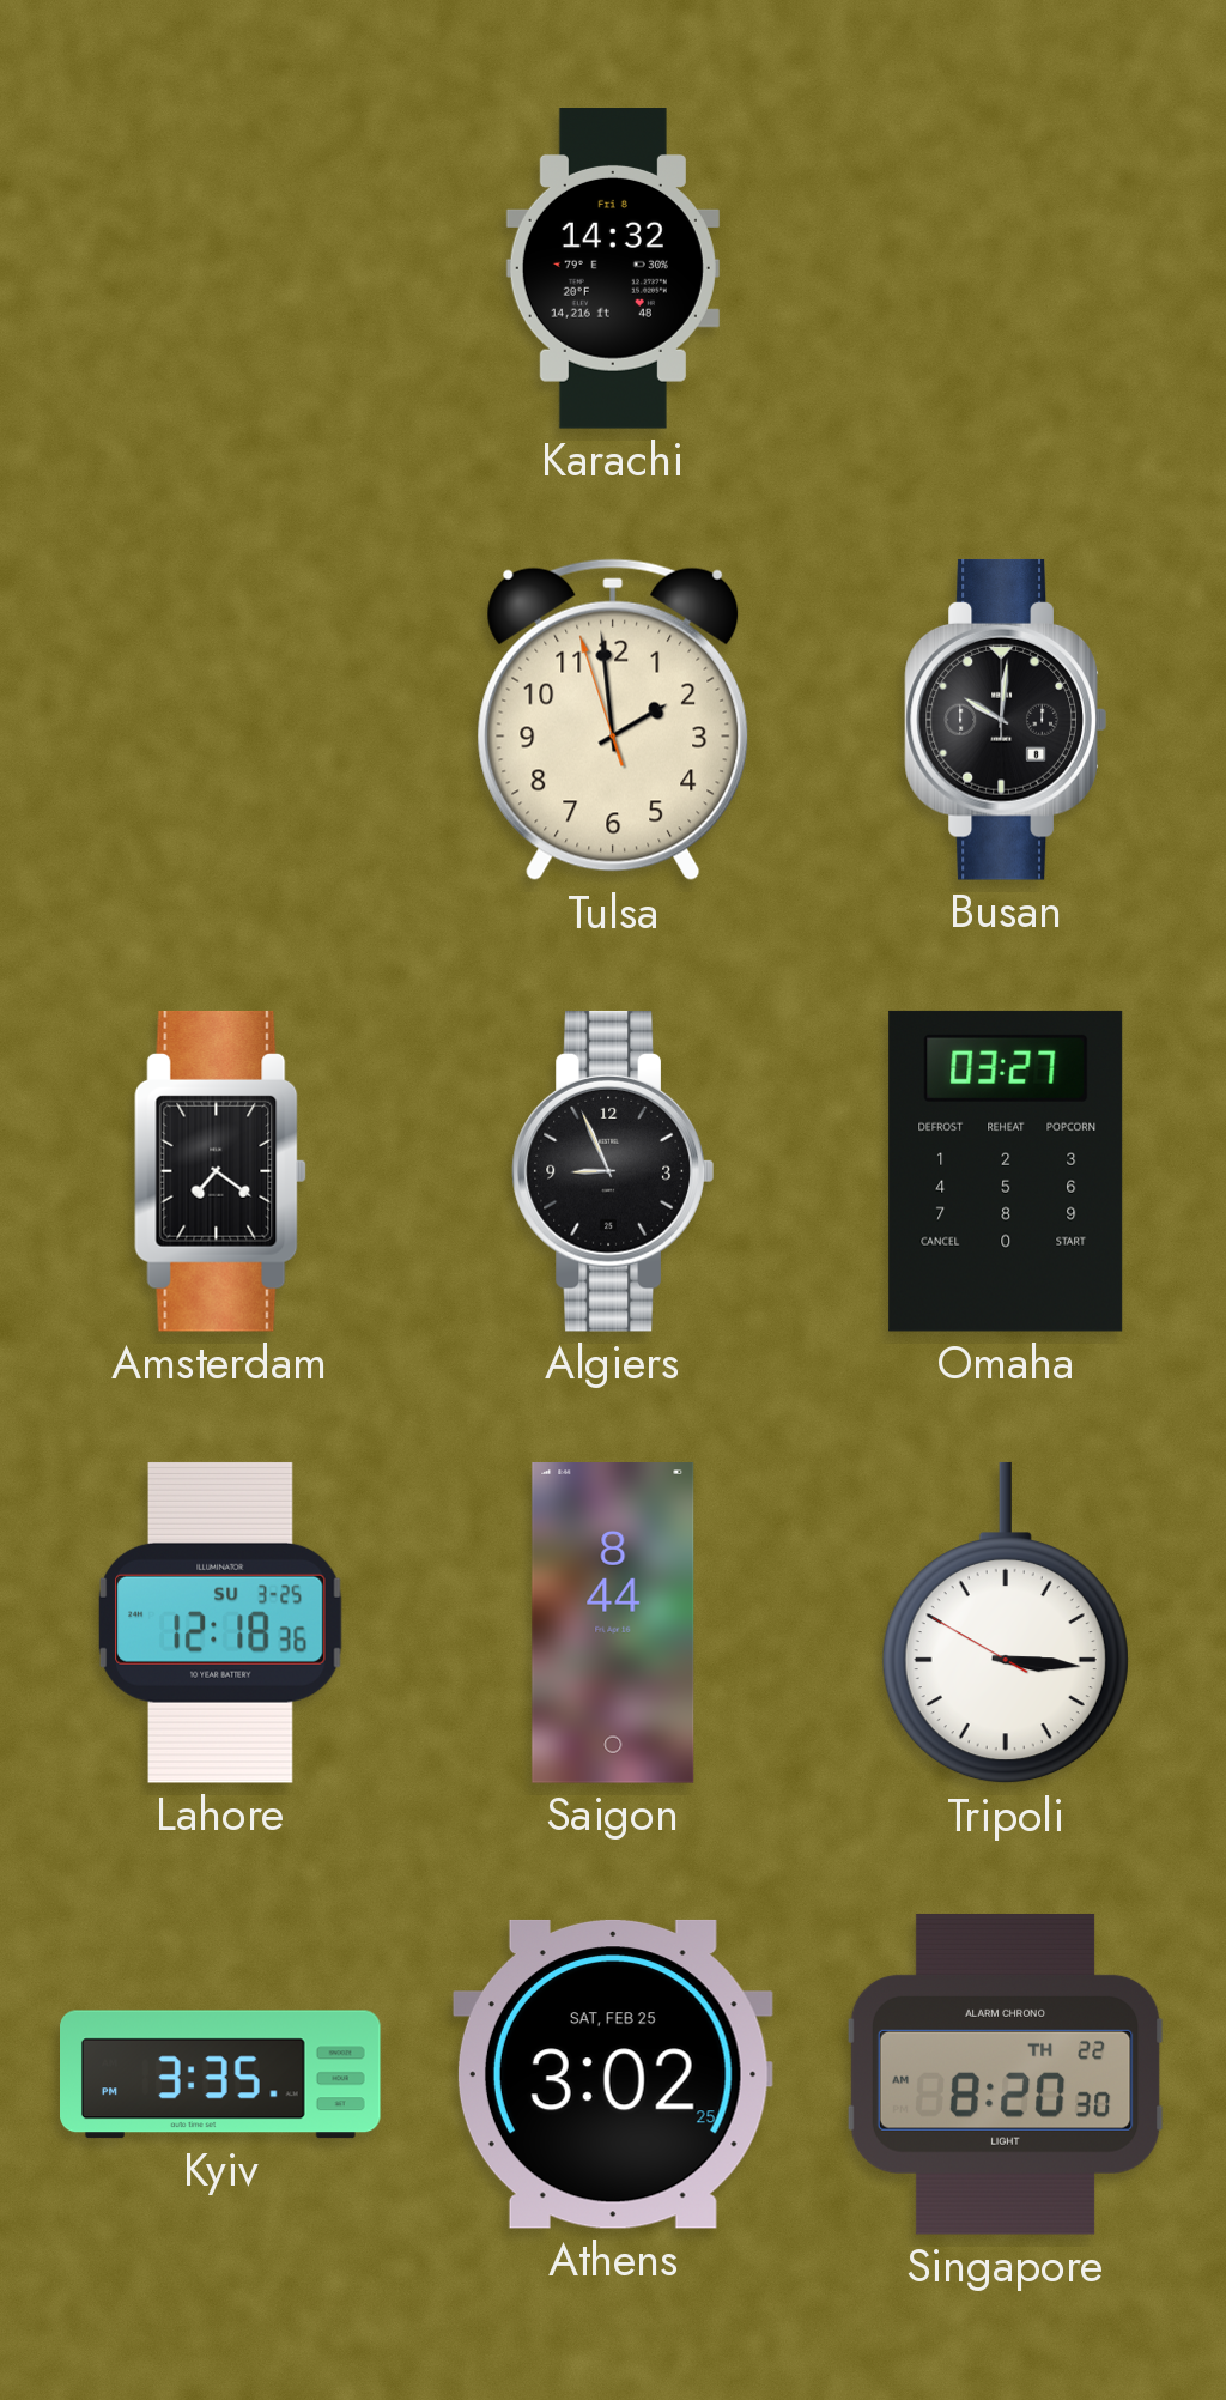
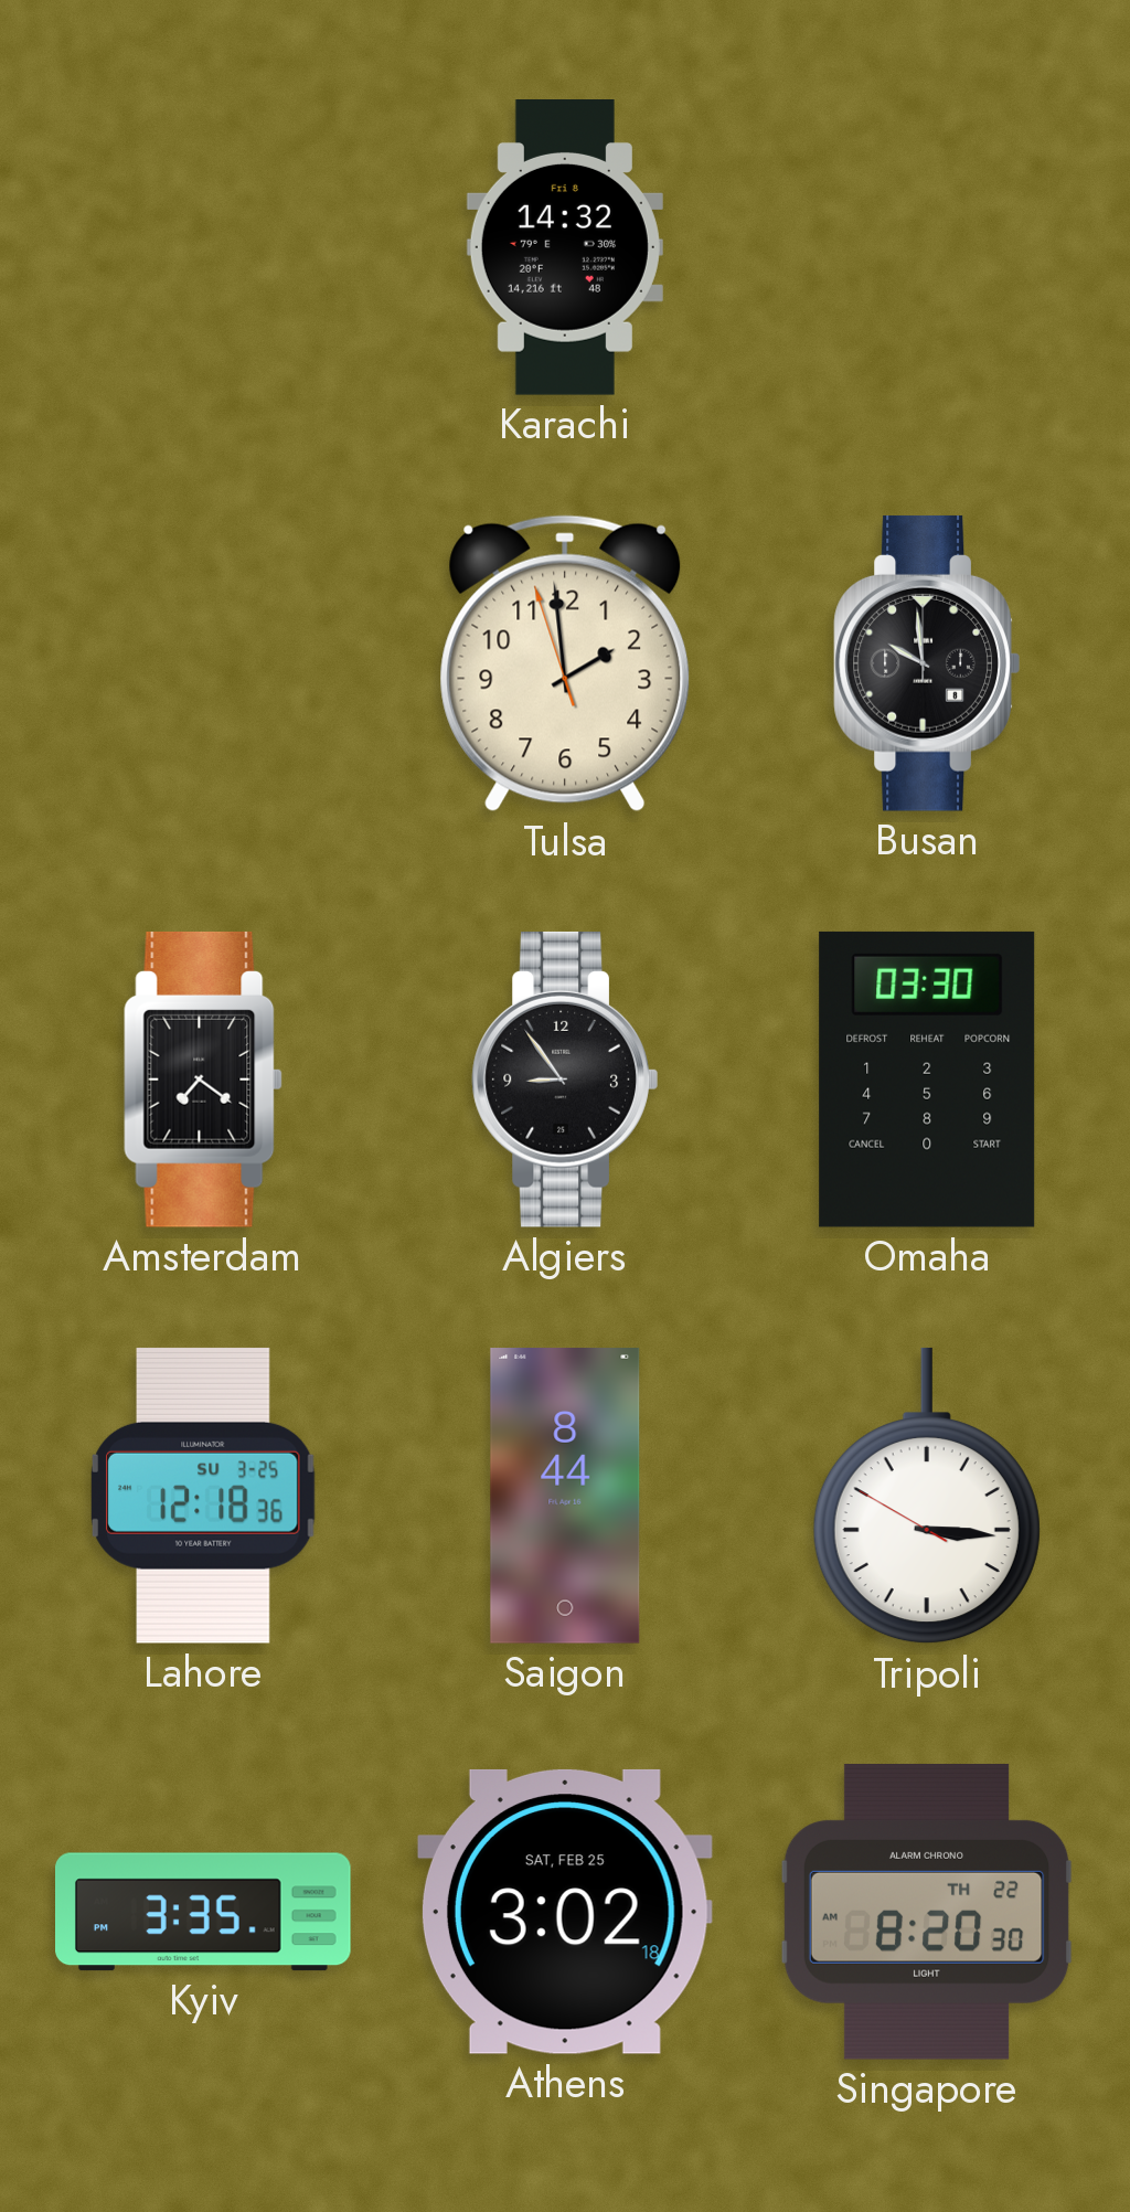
Busan: 10:01 -> 9:59 (927, 663)
Algiers: 8:56 -> 8:54 (565, 1080)
Omaha: 03:27 -> 03:30 (927, 1080)
Athens: 3:02:25 -> 3:02:18 (565, 1912)
